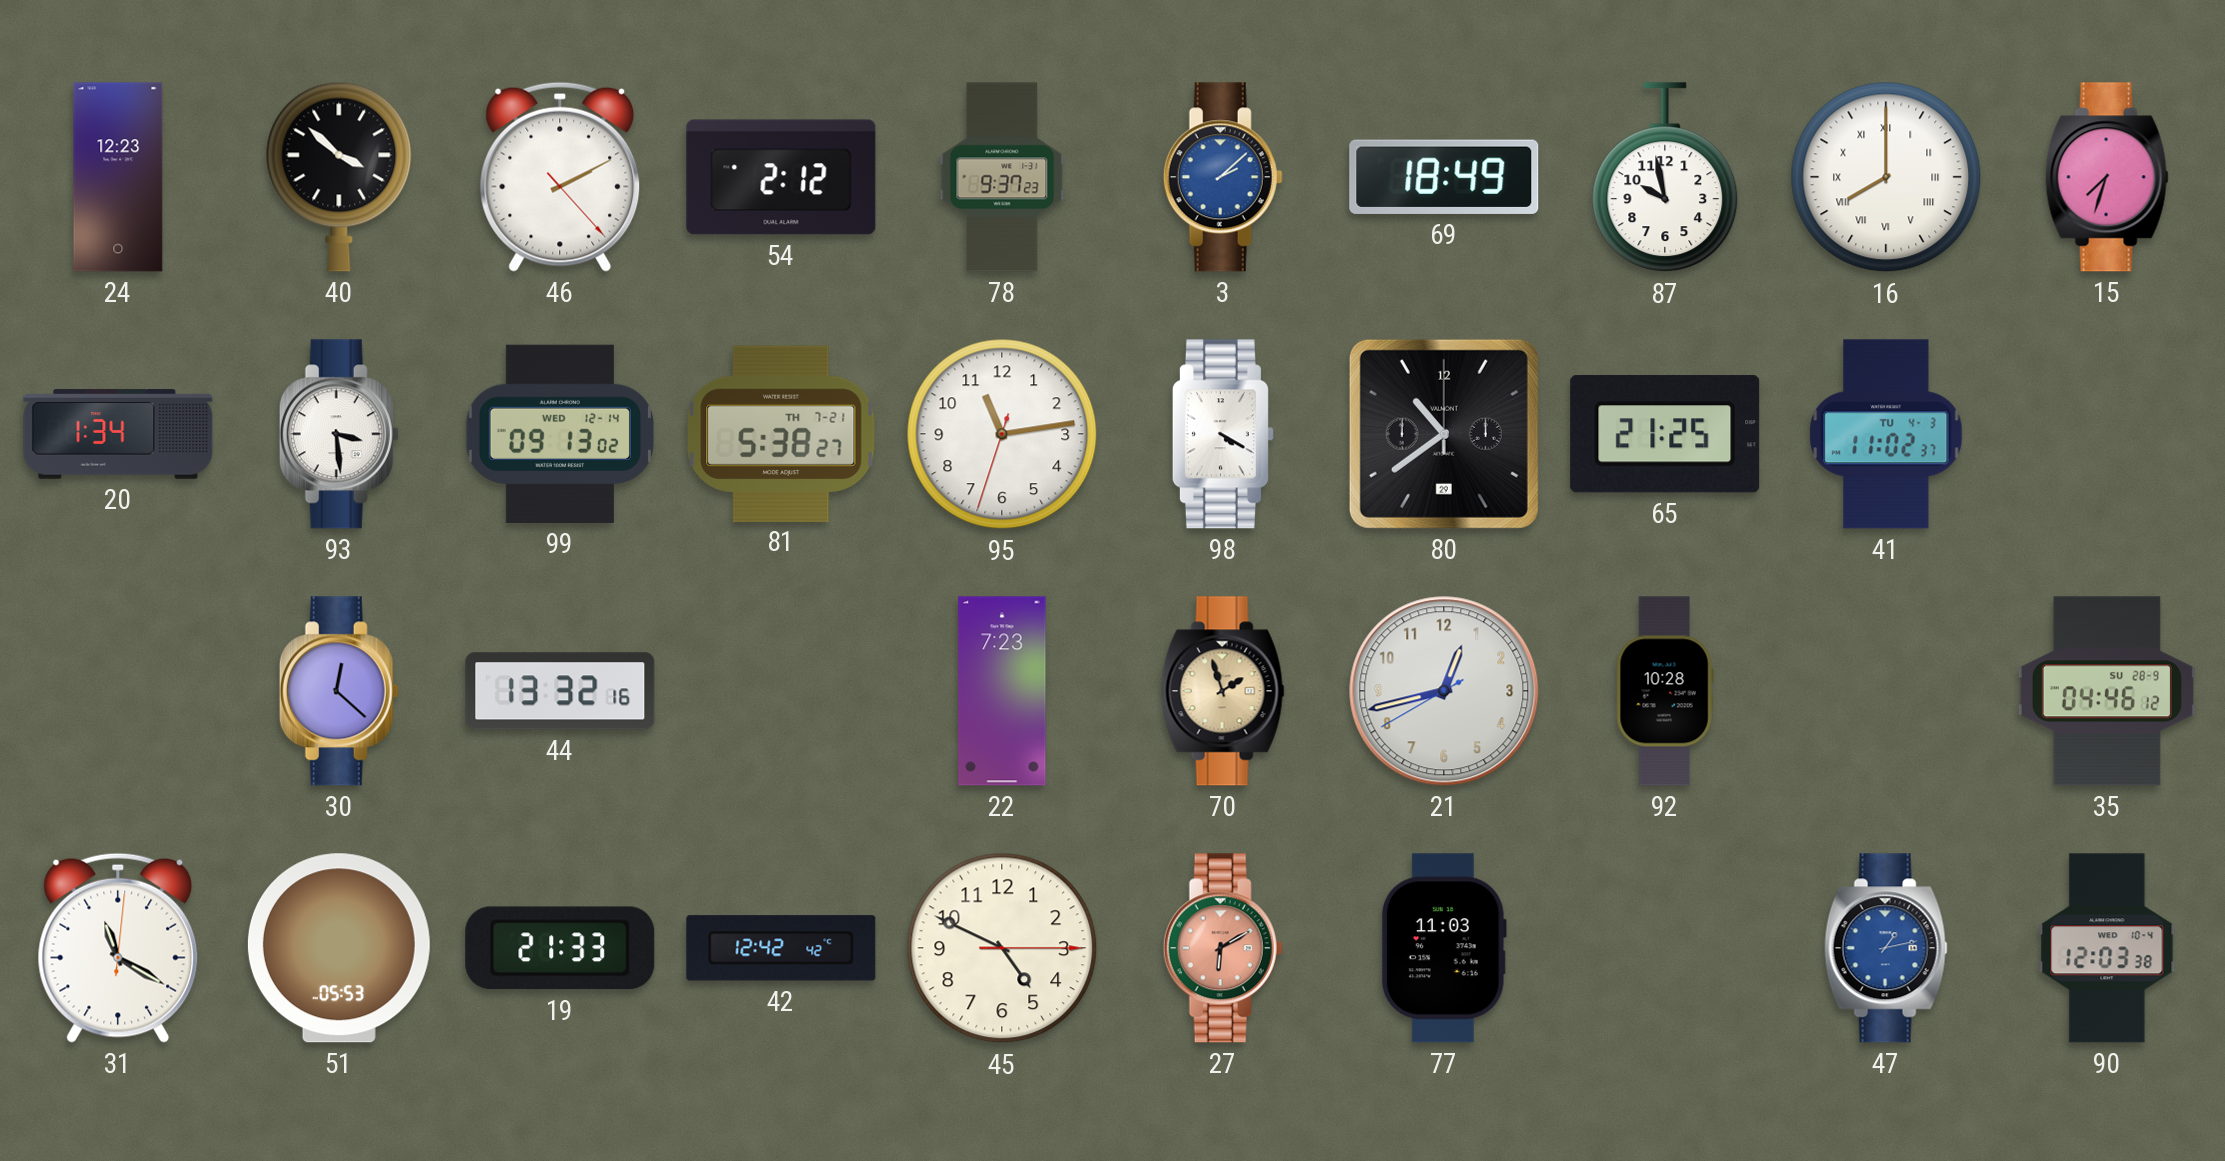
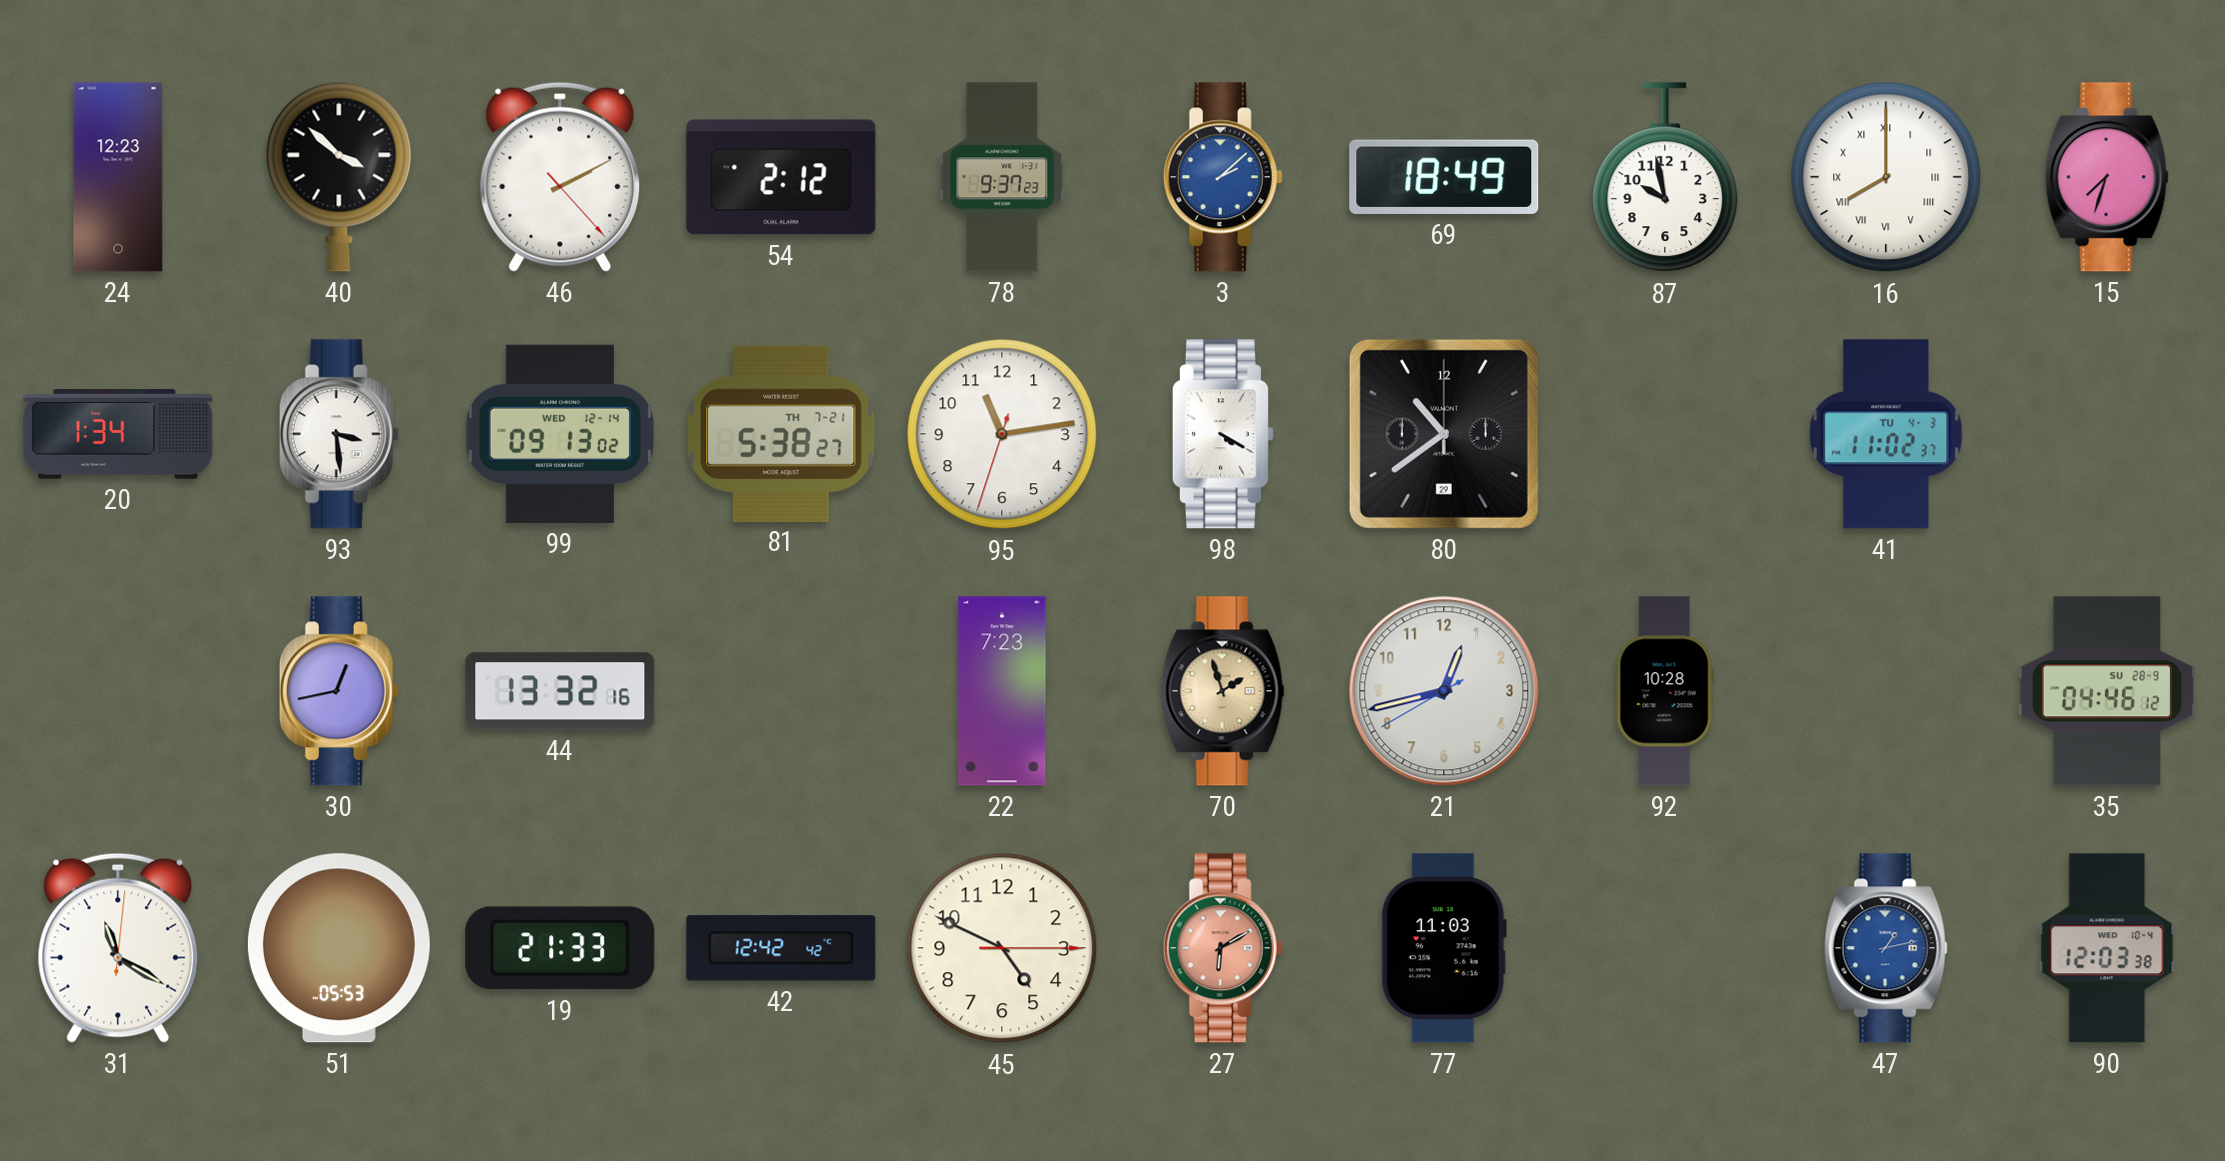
65: 21:25 -> none (1665, 434)
30: 12:22 -> 12:43 (339, 691)
